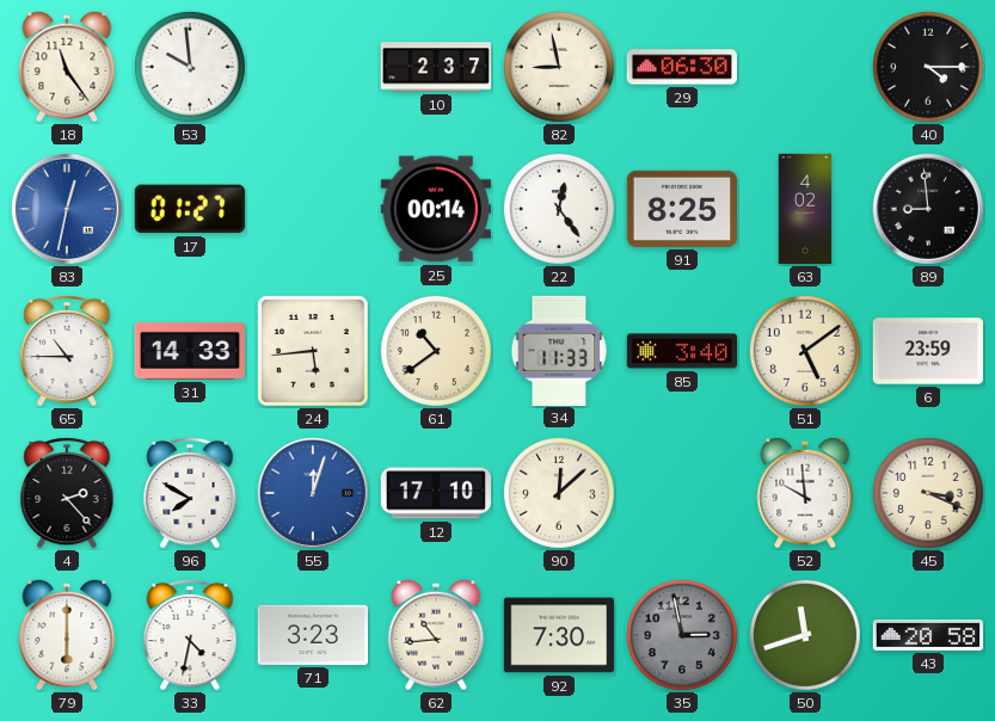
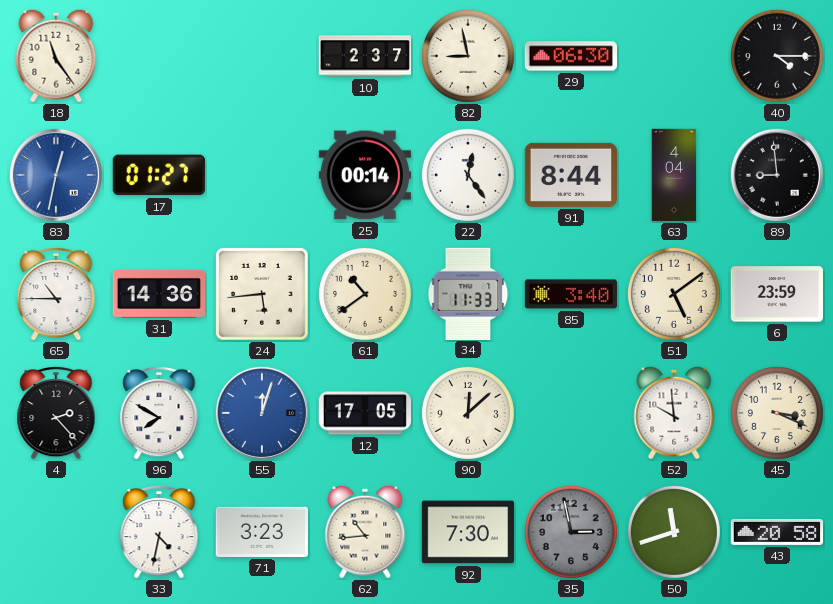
53: 9:59 -> none (190, 67)
91: 8:25 -> 8:44 (570, 175)
63: 4:02 -> 4:04 (674, 175)
31: 14:33 -> 14:36 (158, 294)
12: 17:10 -> 17:05 (364, 413)
79: 6:00 -> none (67, 635)
